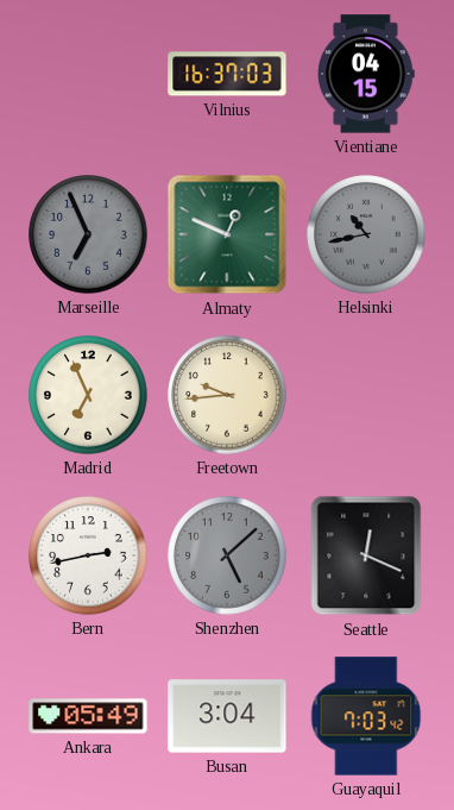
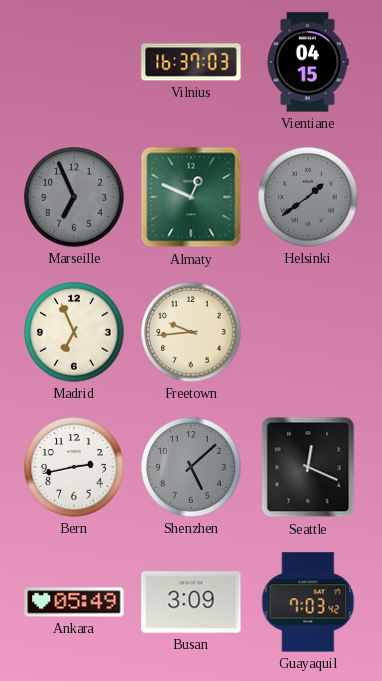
Helsinki: 10:43 -> 1:39 (308, 197)
Busan: 3:04 -> 3:09 (191, 602)
